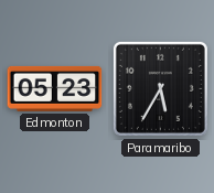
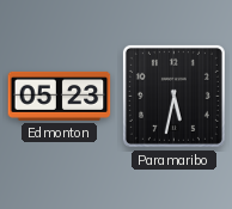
Paramaribo: 5:35 -> 5:32 (173, 96)
